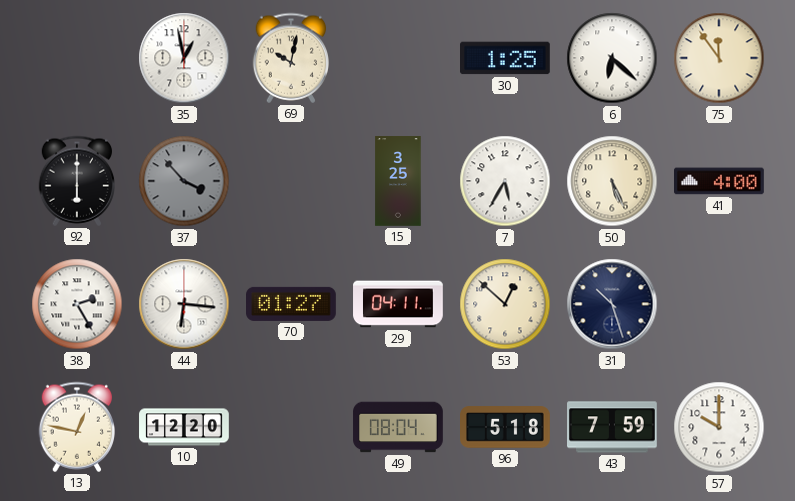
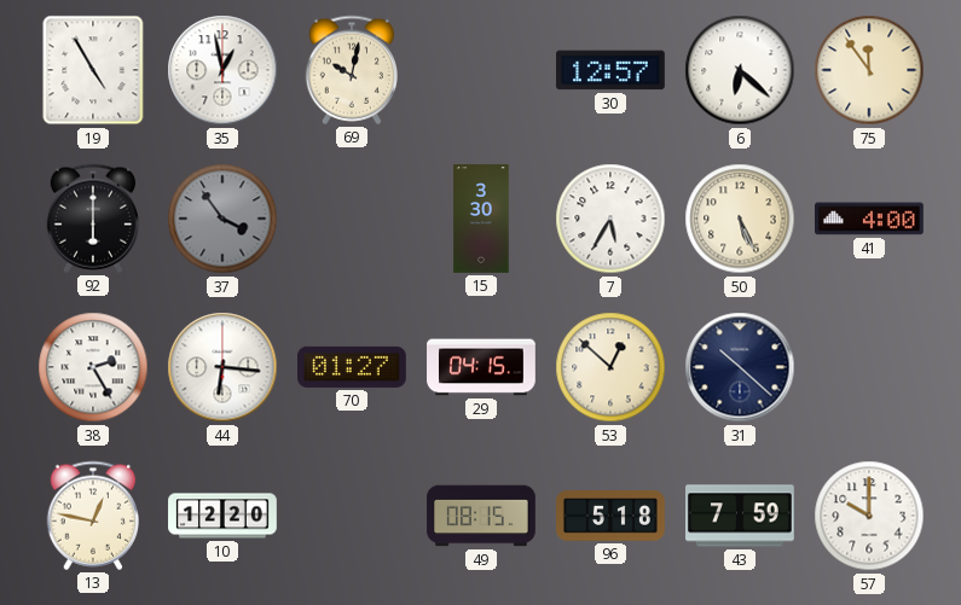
19: none -> 4:55 (93, 70)
30: 1:25 -> 12:57 (612, 70)
37: 3:53 -> 3:54 (222, 219)
15: 3:25 -> 3:30 (481, 219)
29: 04:11 -> 04:15 (481, 367)
31: 10:27 -> 10:22 (740, 367)
49: 08:04 -> 08:15 (481, 516)
